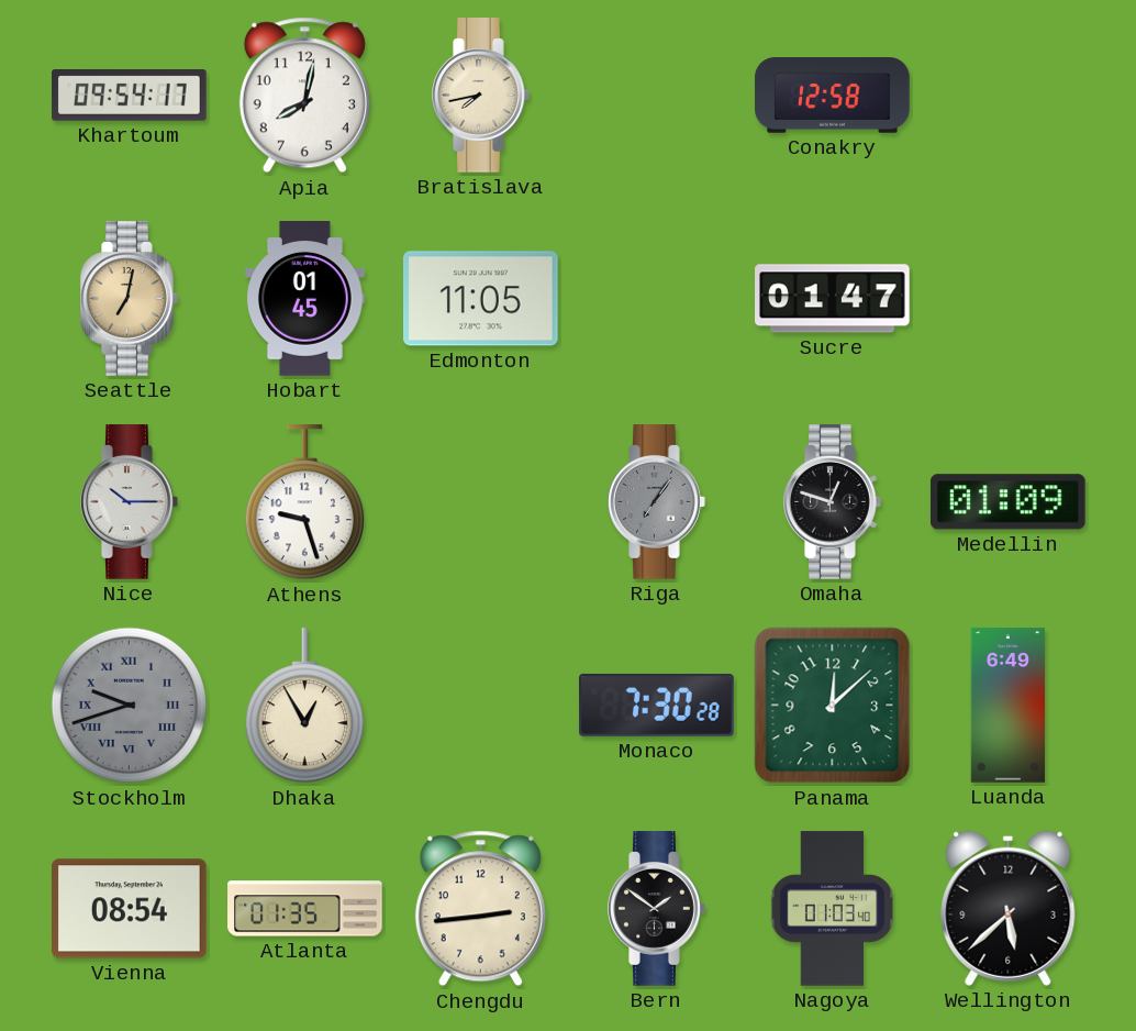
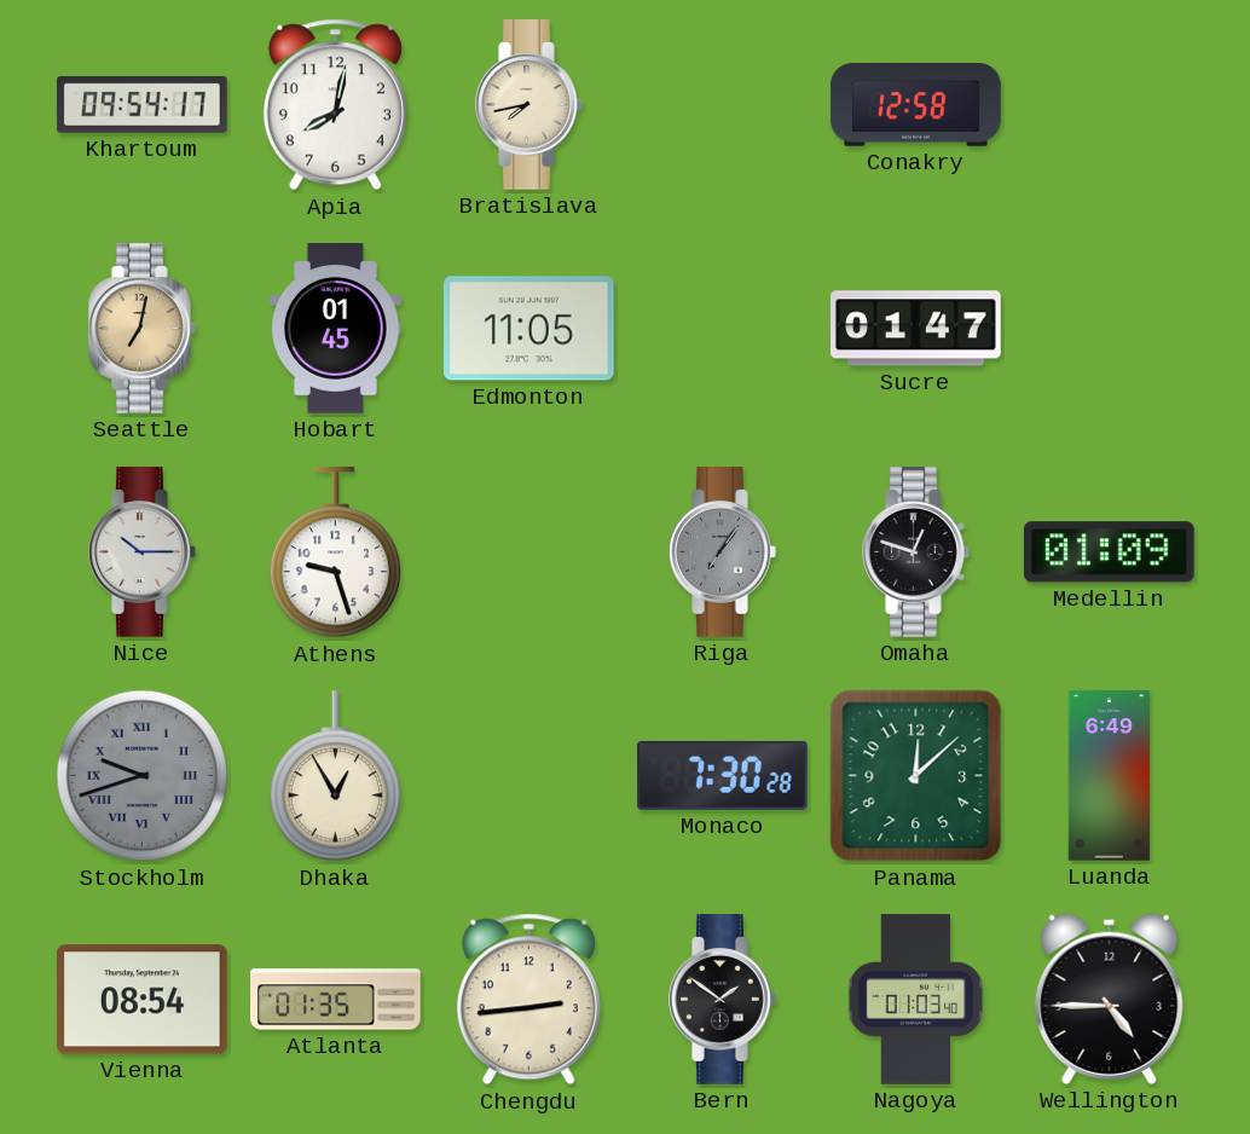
Wellington: 5:38 -> 4:45 (1110, 999)
